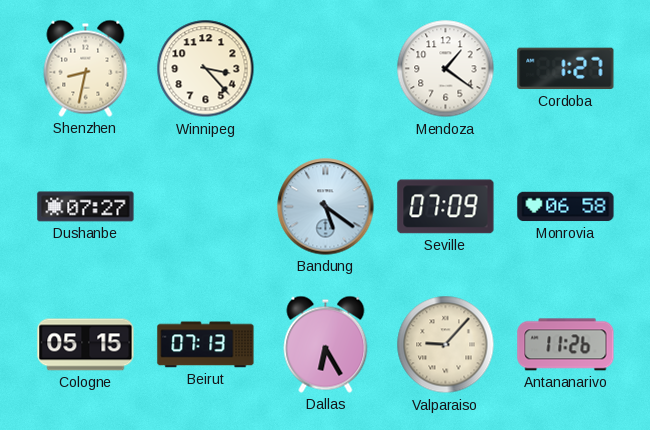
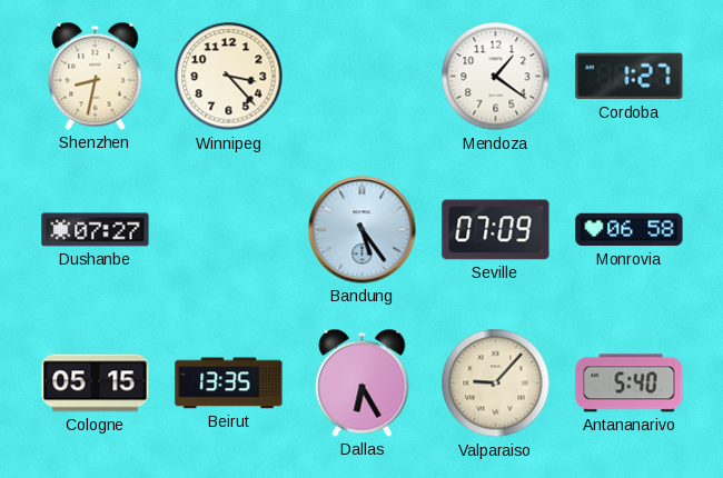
Bandung: 5:21 -> 5:24 (363, 230)
Beirut: 07:13 -> 13:35 (229, 384)
Antananarivo: 11:26 -> 5:40 (630, 384)
